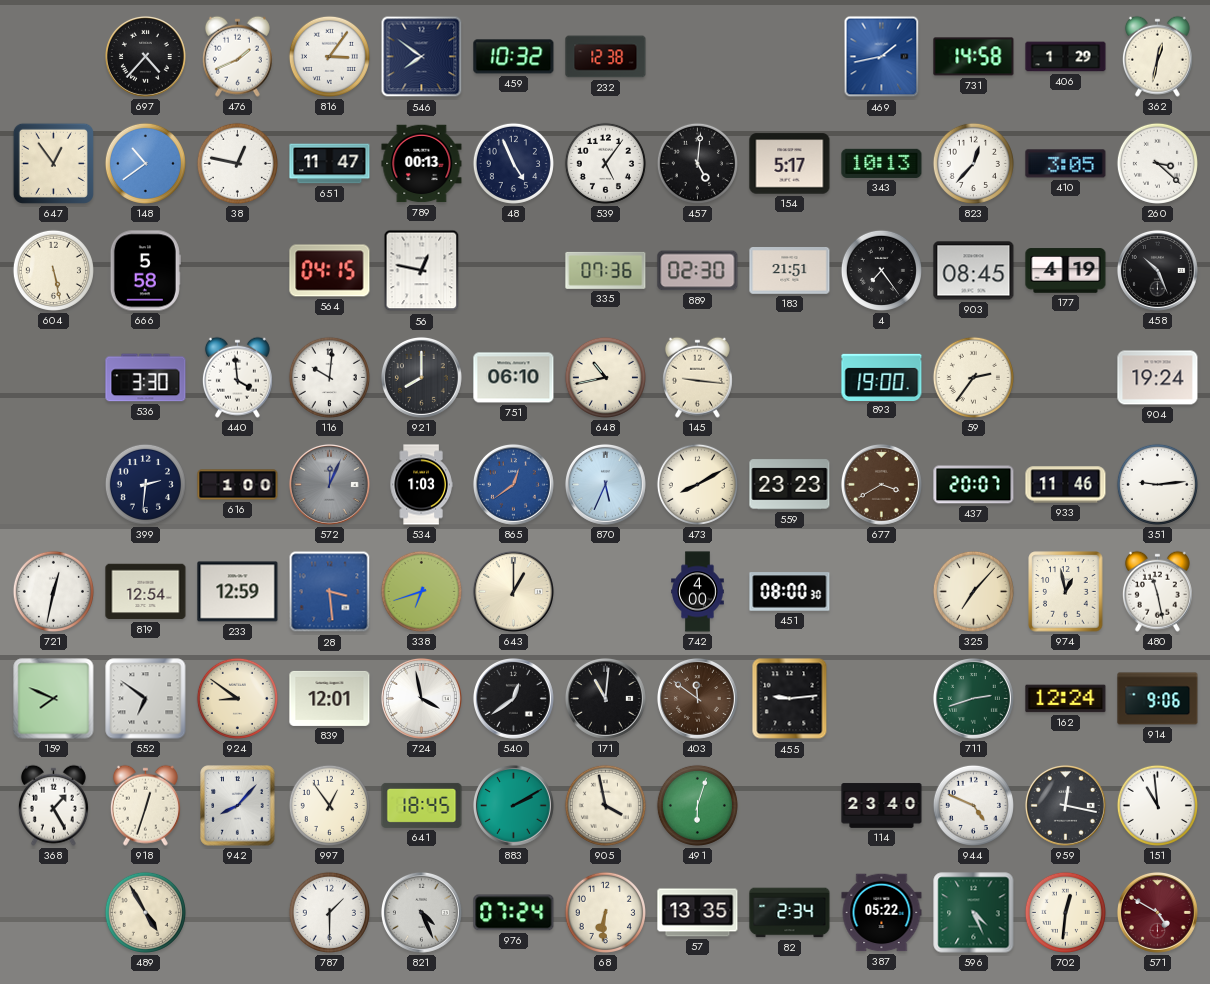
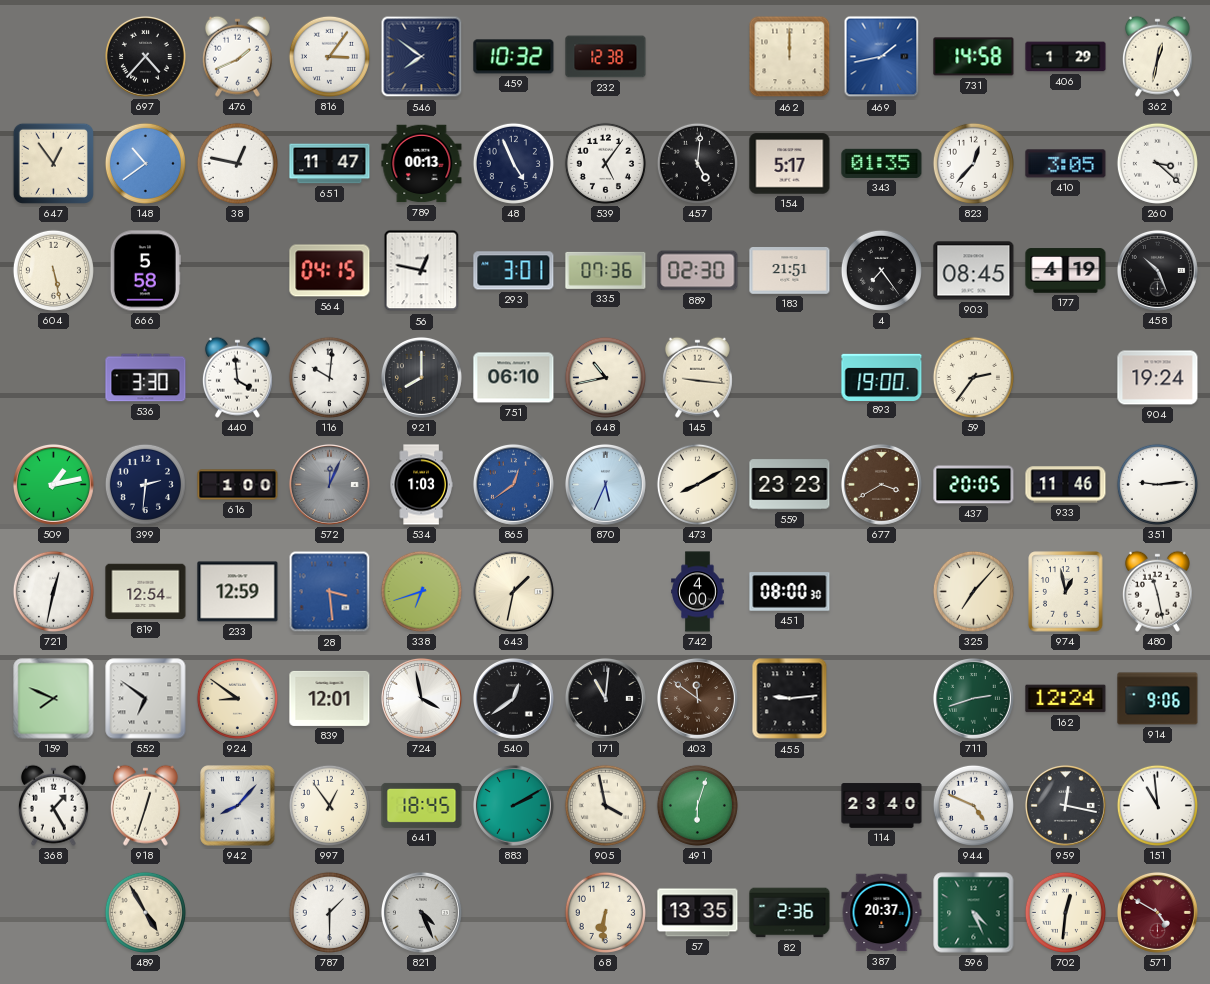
462: none -> 12:00 (790, 57)
343: 10:13 -> 01:35 (882, 163)
293: none -> 3:01 (514, 271)
509: none -> 1:13 (53, 484)
437: 20:07 -> 20:05 (974, 485)
643: 1:00 -> 1:32 (513, 591)
976: 07:24 -> none (514, 913)
82: 2:34 -> 2:36 (790, 913)
387: 05:22 -> 20:37 (882, 913)
